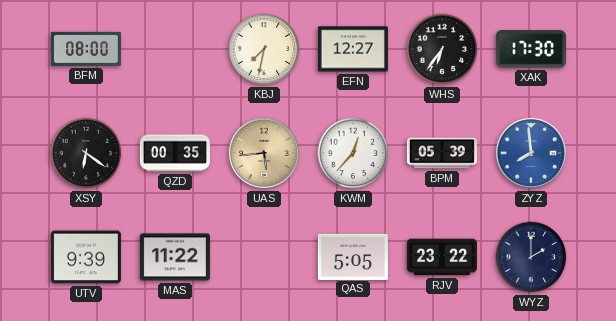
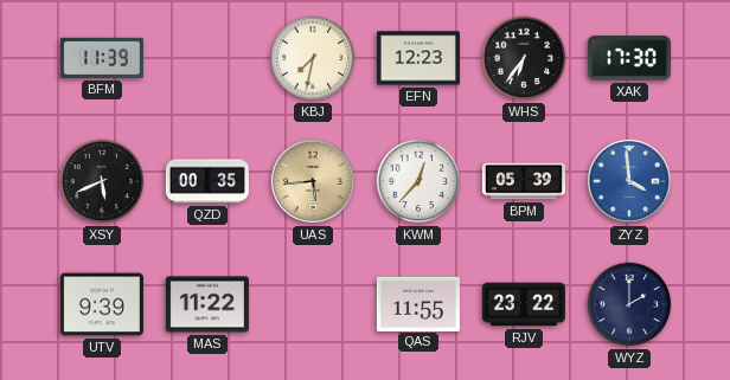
BFM: 08:00 -> 11:39 (102, 58)
EFN: 12:27 -> 12:23 (418, 58)
XSY: 6:21 -> 5:41 (102, 181)
ZYZ: 7:59 -> 3:59 (629, 181)
QAS: 5:05 -> 11:55 (418, 303)
